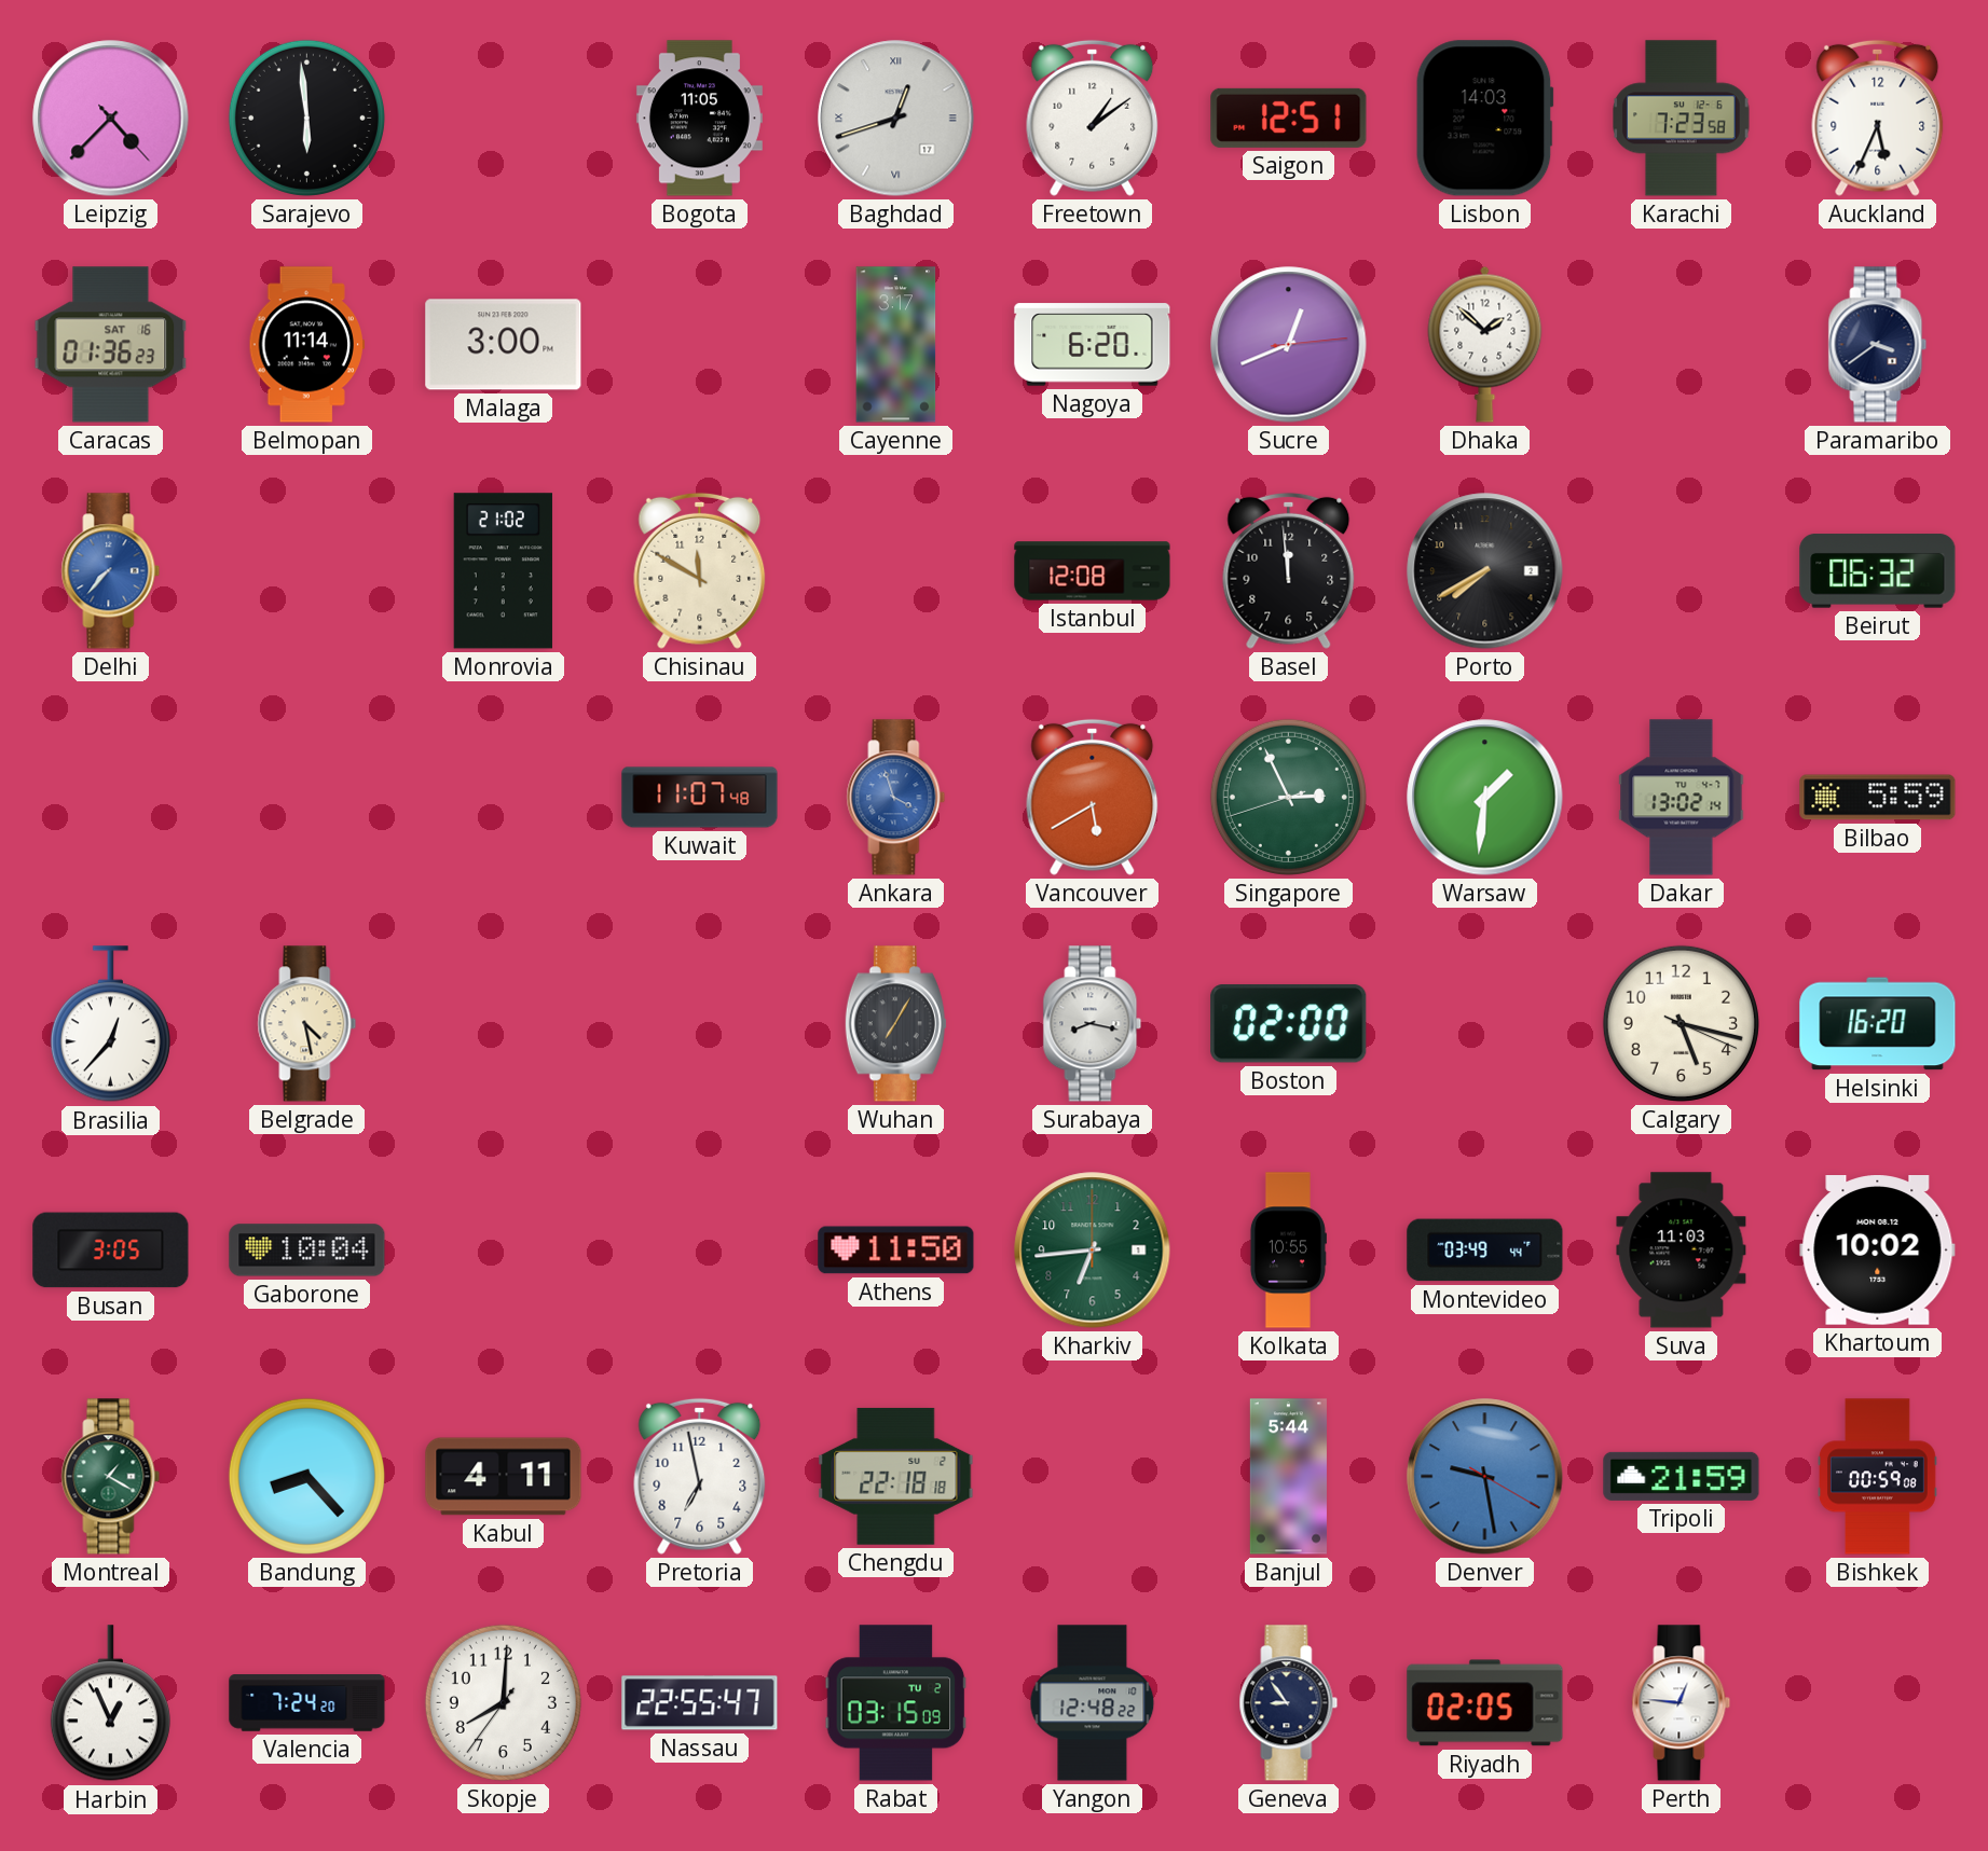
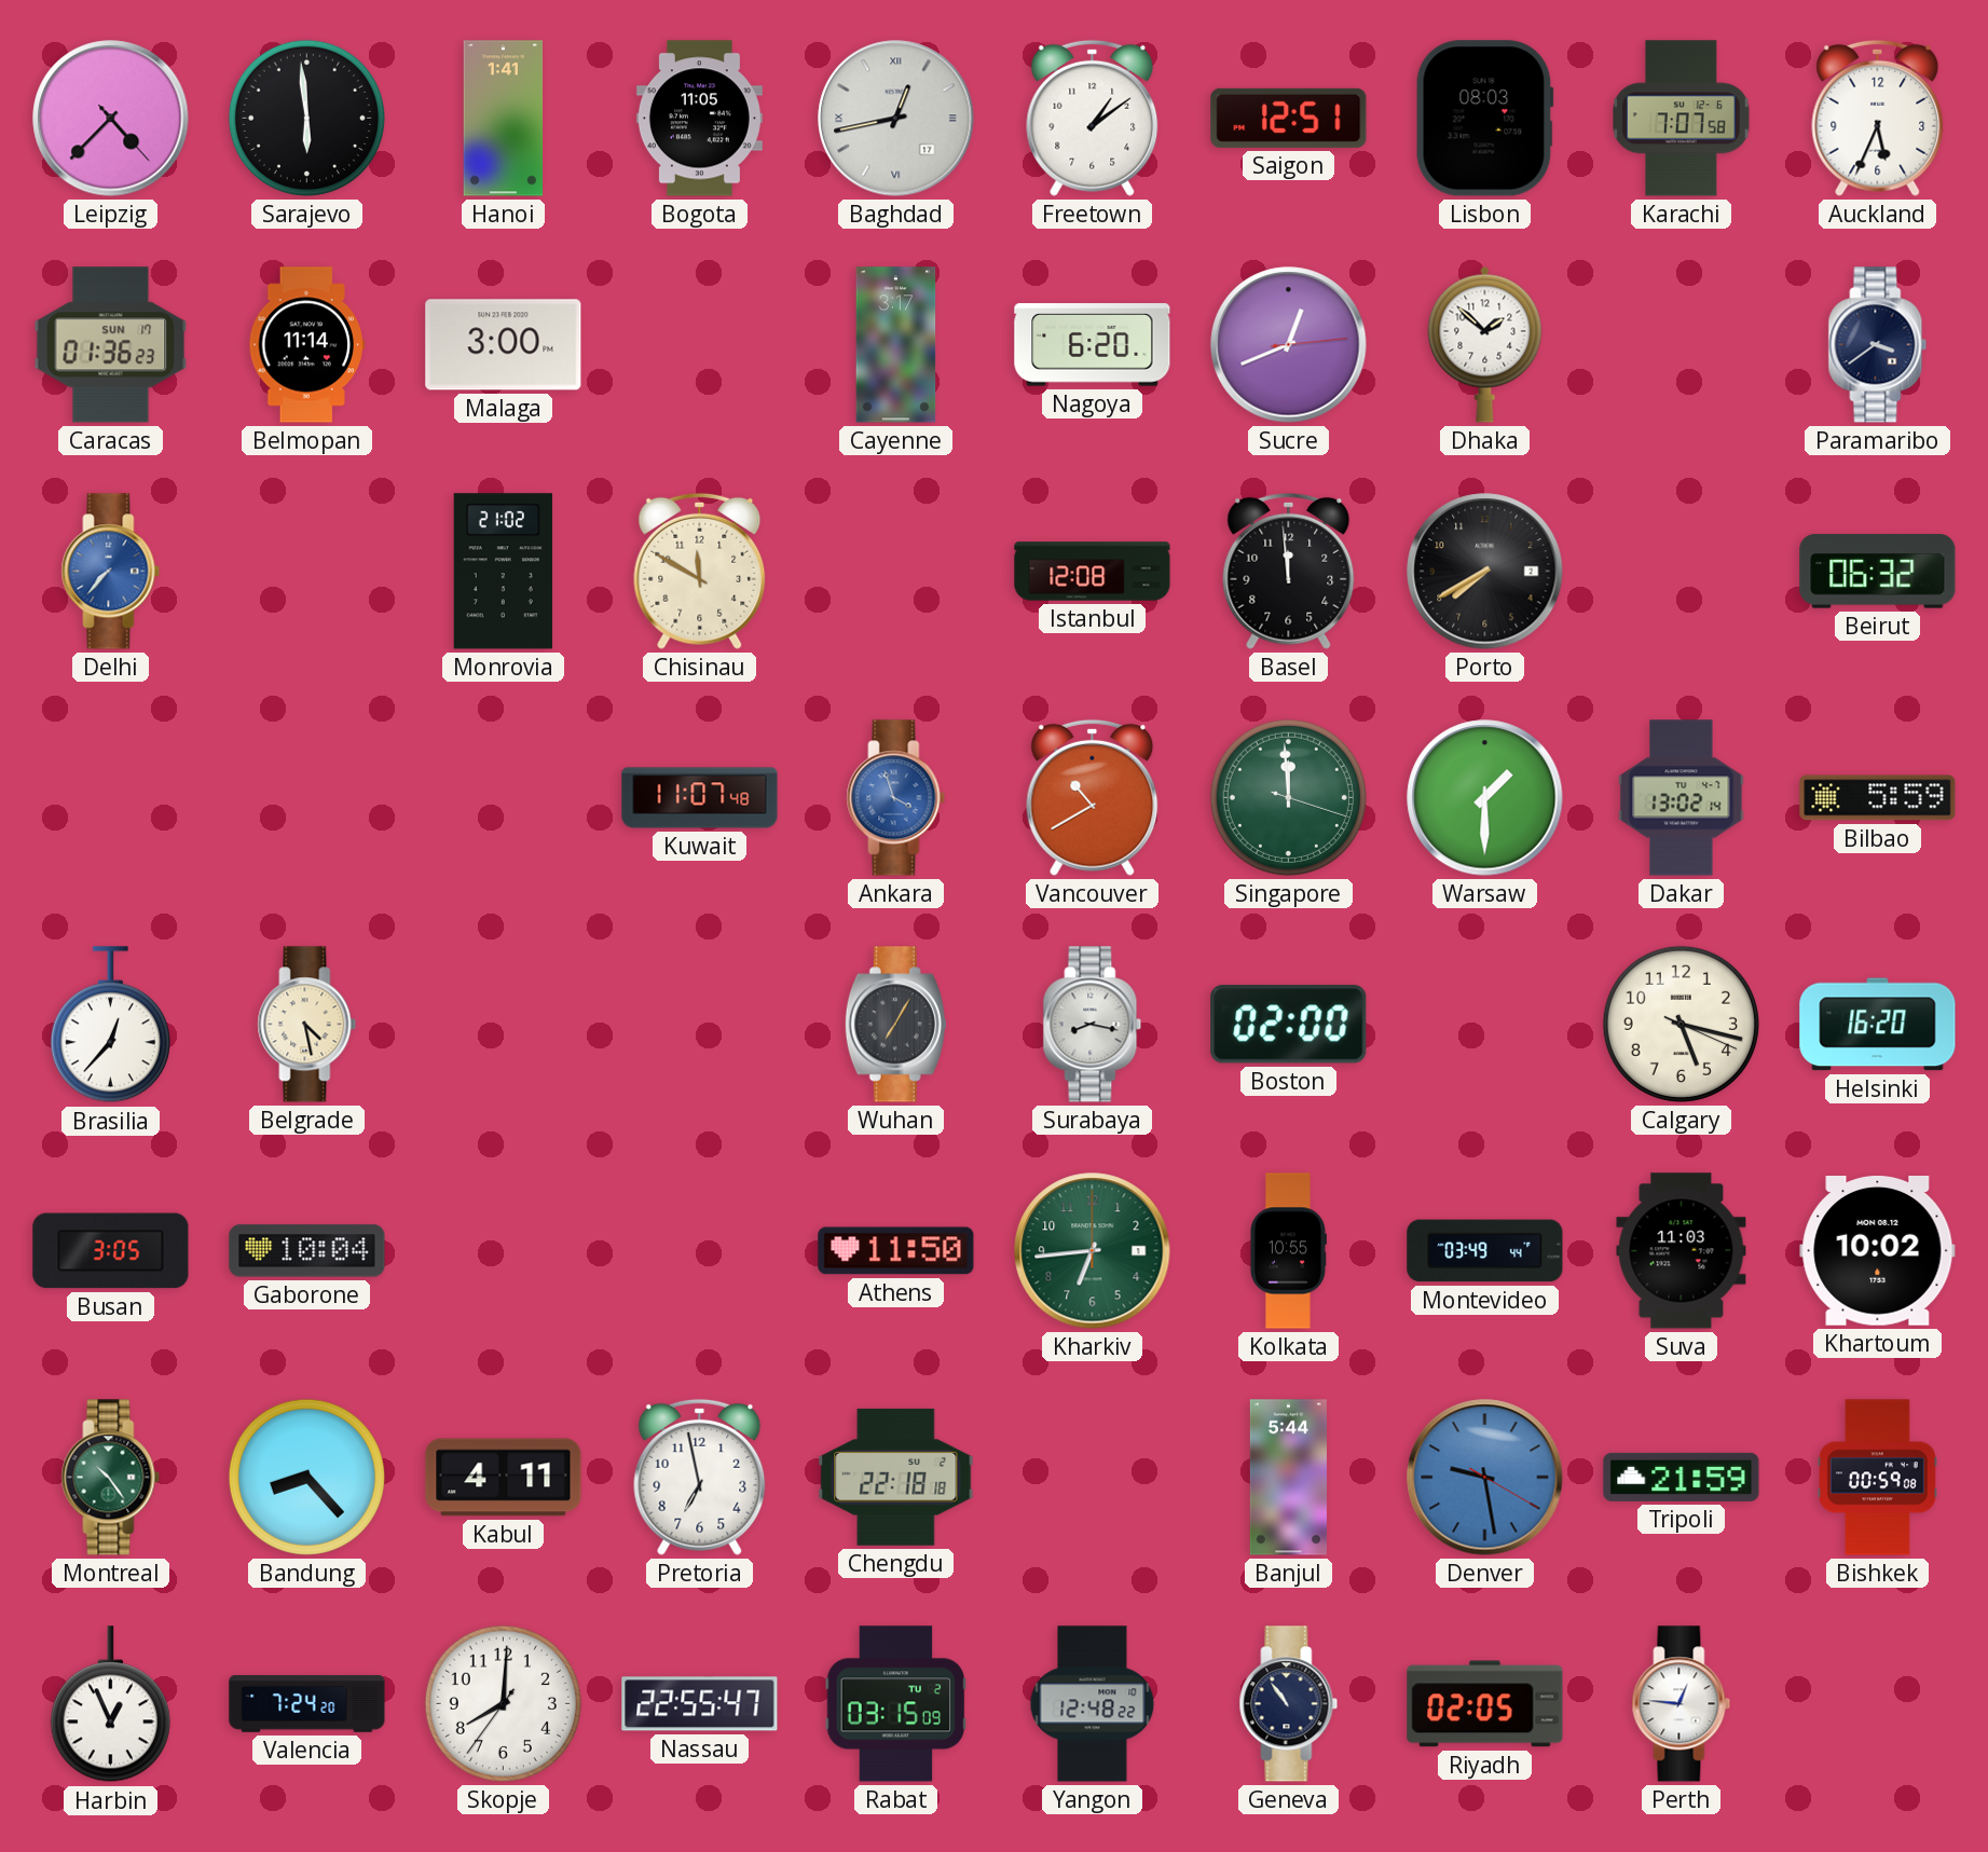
Hanoi: none -> 1:41 (504, 119)
Baghdad: 12:42 -> 12:43 (896, 119)
Lisbon: 14:03 -> 08:03 (1484, 119)
Karachi: 7:23 -> 7:07 (1682, 119)
Caracas date: SAT 16 -> SUN 17 (111, 345)
Vancouver: 5:40 -> 10:40 (1093, 797)
Singapore: 2:55 -> 11:59 (1288, 797)
Warsaw: 1:31 -> 1:30 (1485, 798)
Montreal: 1:20 -> 10:24 (111, 1478)
Geneva: 8:54 -> 10:54 (1289, 1704)
